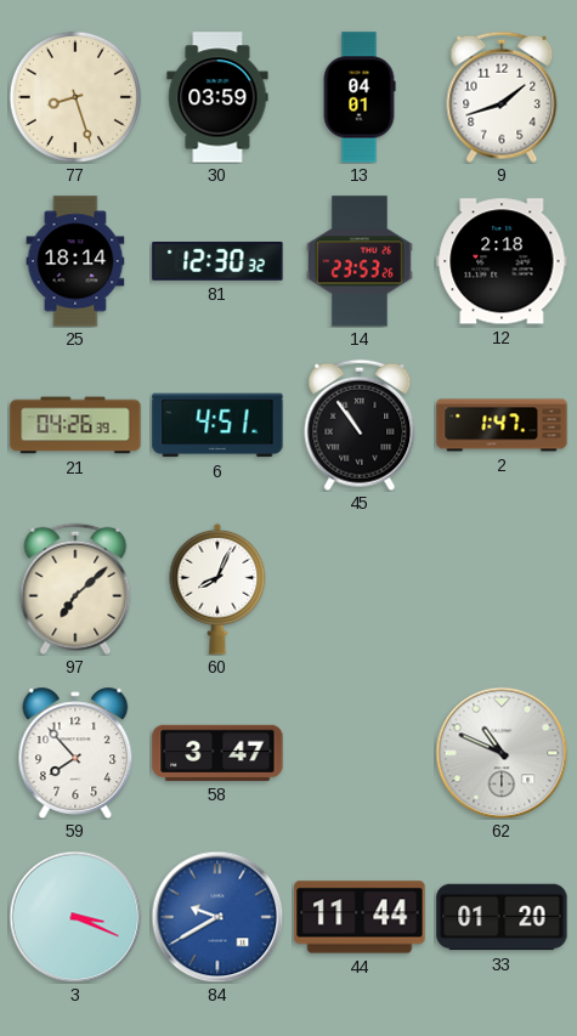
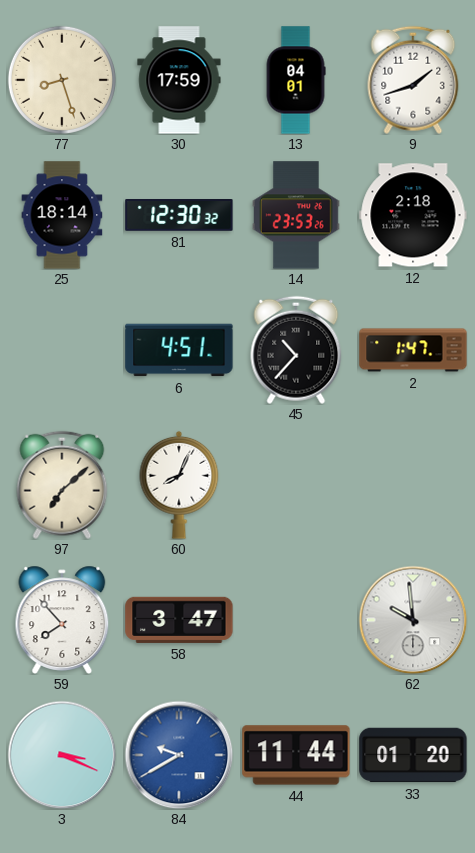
30: 03:59 -> 17:59 (179, 80)
21: 04:26 -> none (75, 425)
45: 10:54 -> 10:37 (296, 350)
62: 10:49 -> 9:59 (413, 620)
